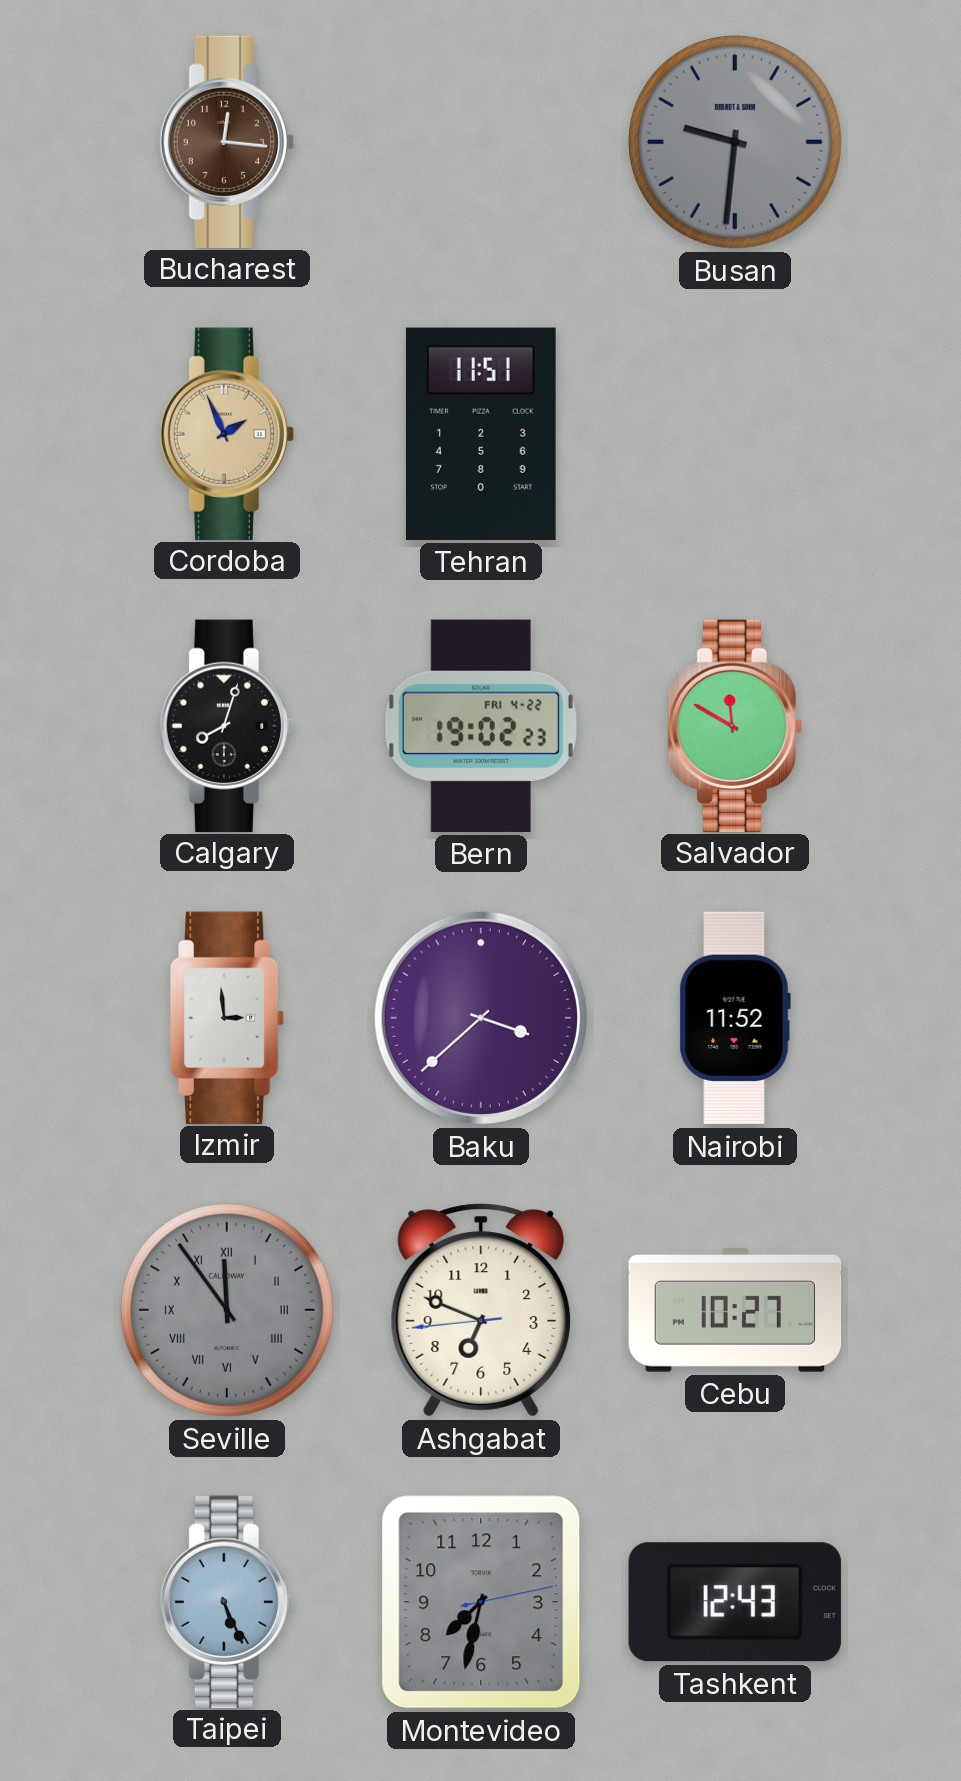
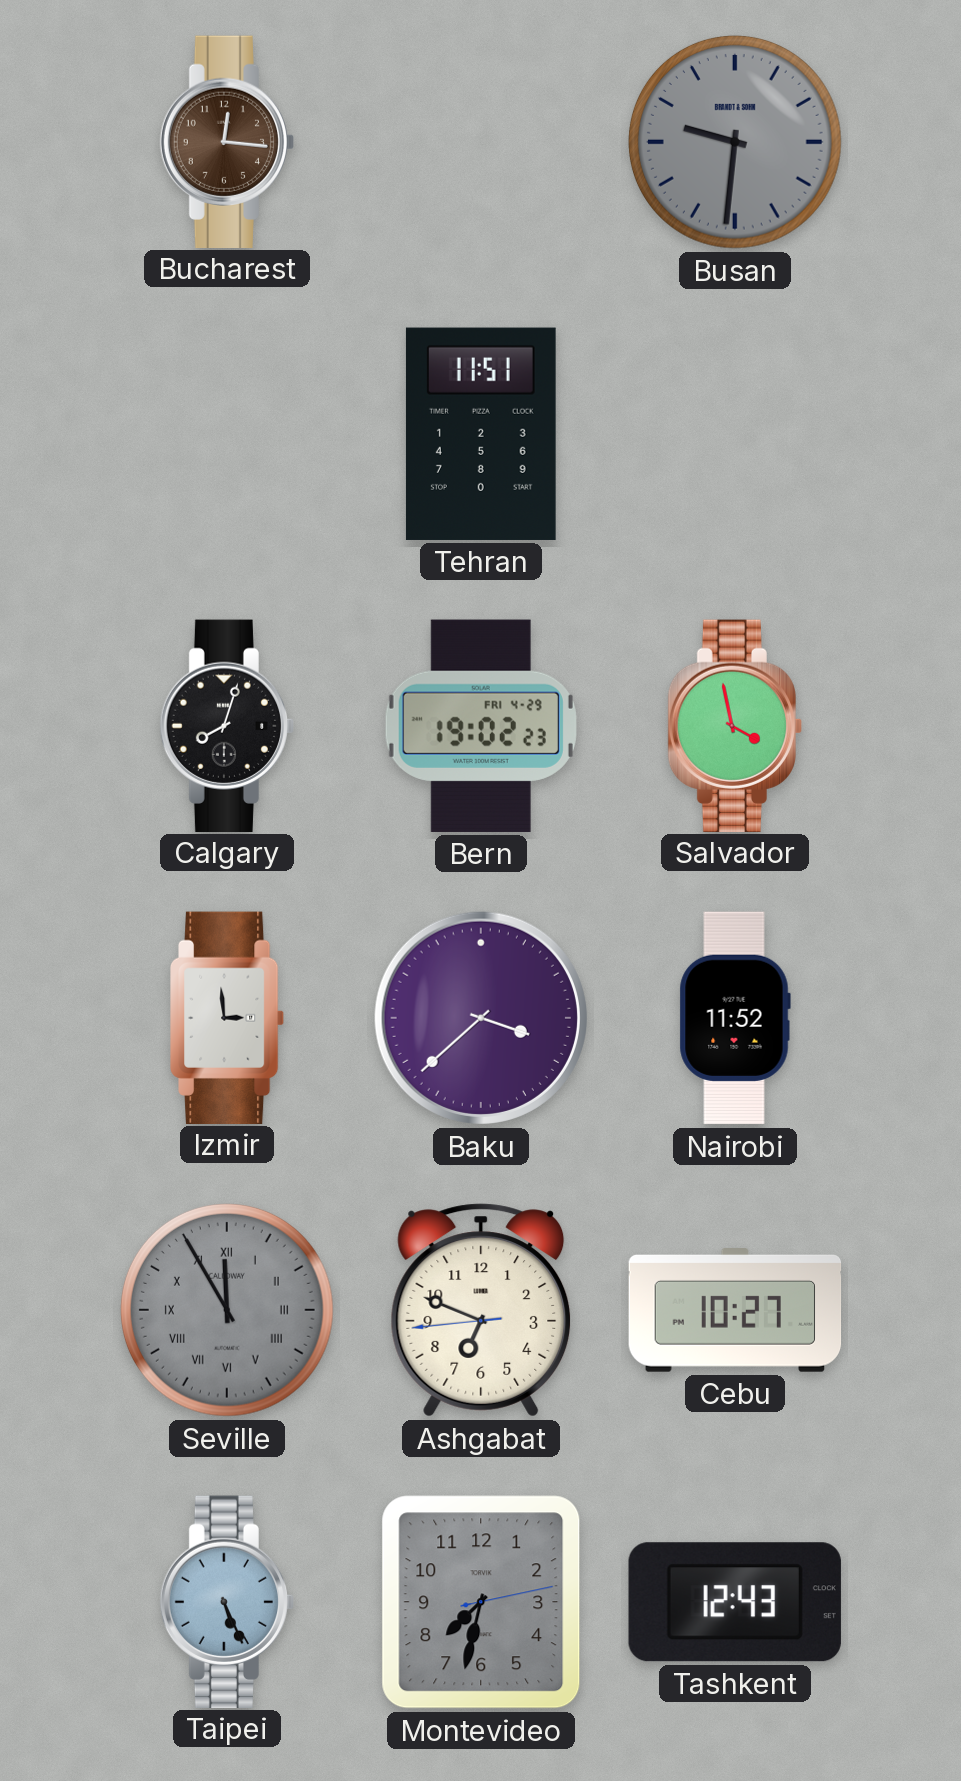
Cordoba: 1:56 -> none (227, 433)
Bern date: FRI 4-22 -> FRI 4-29 (481, 726)
Salvador: 11:50 -> 3:58 (735, 725)
Seville: 11:54 -> 11:55 (227, 1310)
